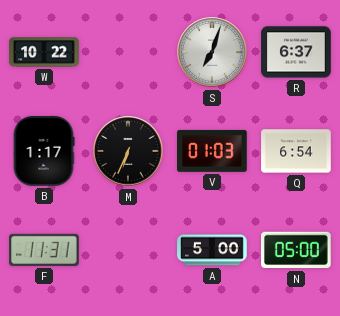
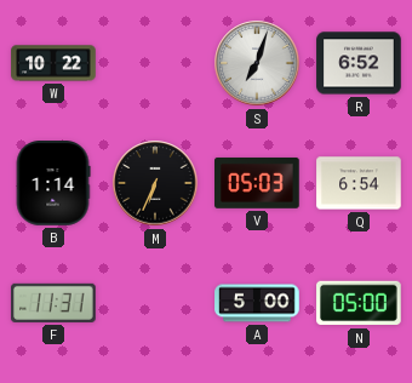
R: 6:37 -> 6:52 (359, 63)
B: 1:17 -> 1:14 (53, 183)
V: 01:03 -> 05:03 (258, 183)
